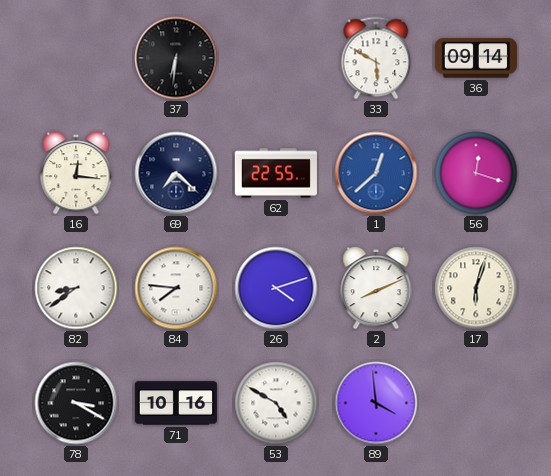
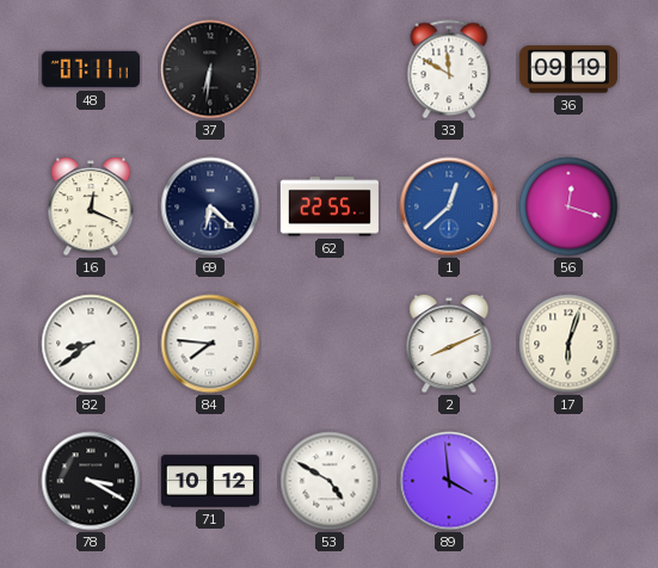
48: none -> 07:11 (91, 69)
33: 5:50 -> 11:50 (449, 69)
36: 09:14 -> 09:19 (568, 69)
16: 12:16 -> 12:19 (91, 206)
69: 7:22 -> 6:22 (210, 206)
26: 4:12 -> none (276, 288)
71: 10:16 -> 10:12 (210, 481)
